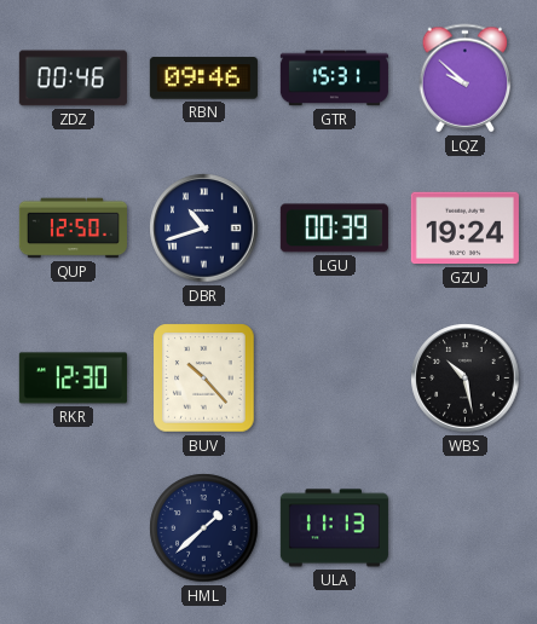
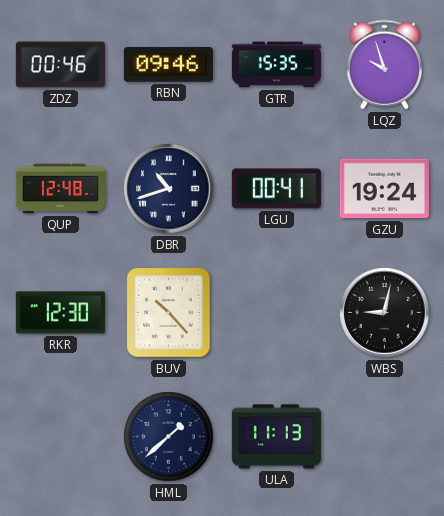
GTR: 15:31 -> 15:35 (276, 65)
LQZ: 9:52 -> 9:57 (385, 65)
QUP: 12:50 -> 12:48 (60, 189)
LGU: 00:39 -> 00:41 (276, 189)
WBS: 10:28 -> 9:02 (385, 313)
